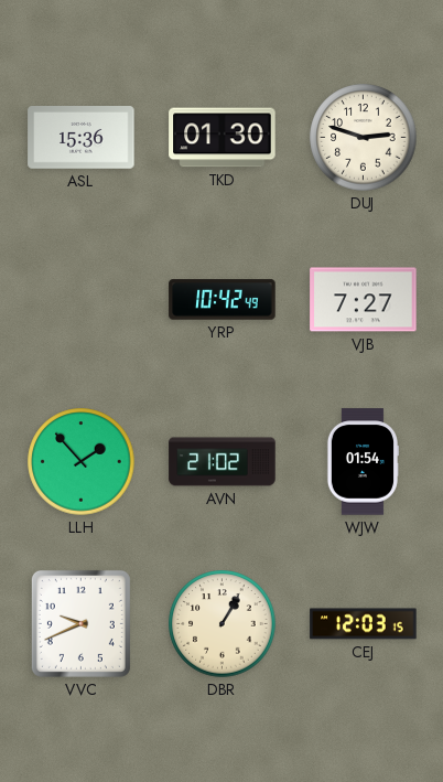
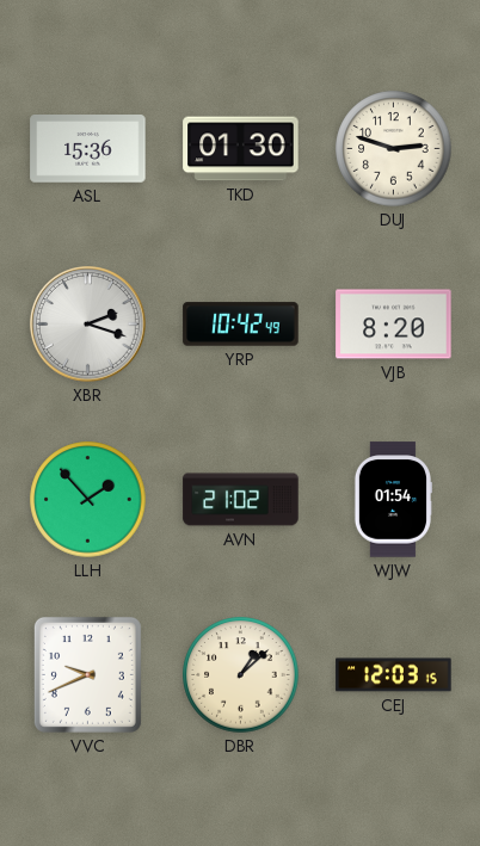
XBR: none -> 2:18 (88, 325)
VJB: 7:27 -> 8:20 (394, 325)
DBR: 1:05 -> 1:08 (241, 675)
